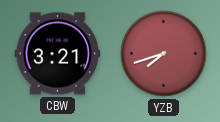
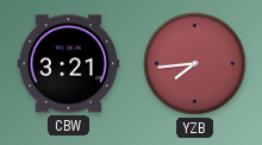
YZB: 7:42 -> 7:44 (195, 64)
